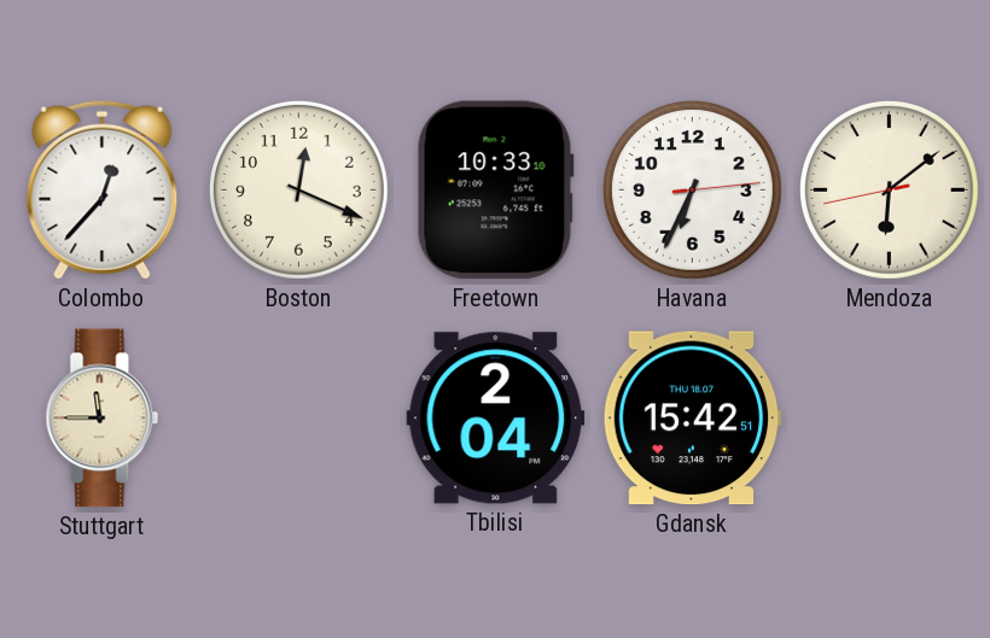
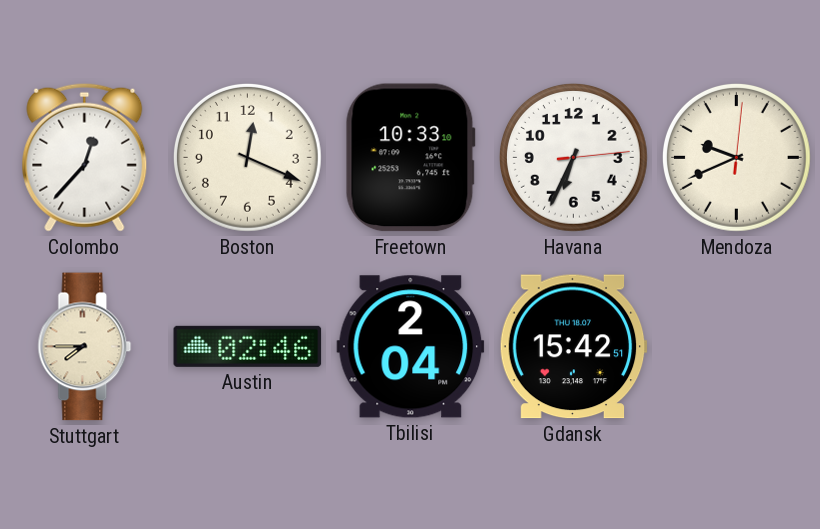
Mendoza: 6:08 -> 9:41 (736, 157)
Stuttgart: 11:45 -> 7:45 (85, 347)
Austin: none -> 02:46 (248, 346)
